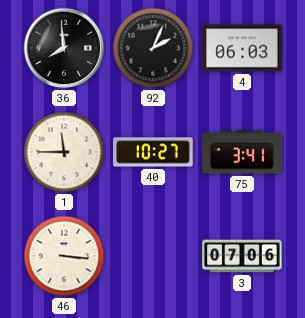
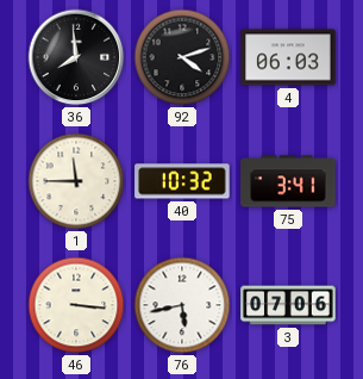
92: 2:04 -> 4:12 (182, 57)
40: 10:27 -> 10:32 (182, 181)
76: none -> 5:43 (182, 305)
